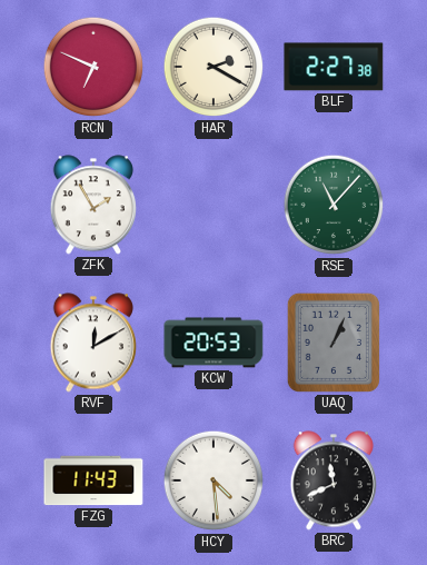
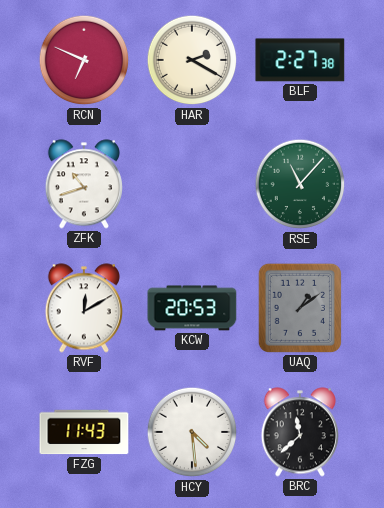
ZFK: 1:55 -> 10:42 (84, 184)
UAQ: 1:04 -> 1:09 (300, 308)
BRC: 11:41 -> 11:38 (300, 432)
